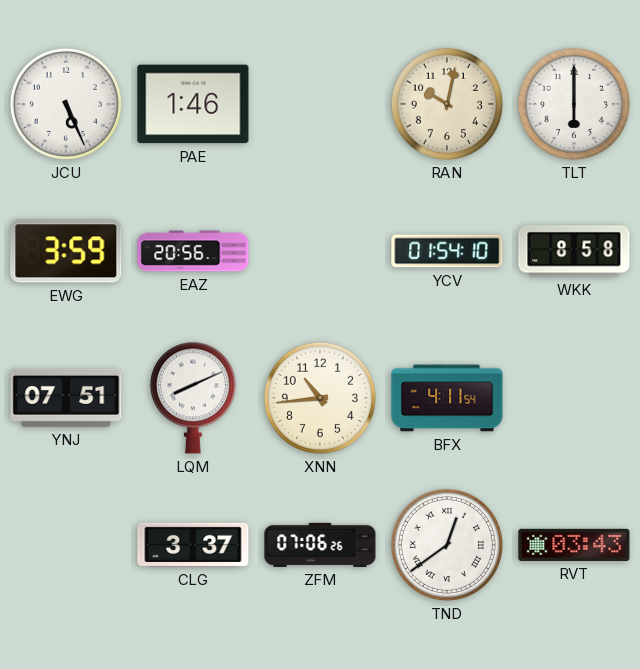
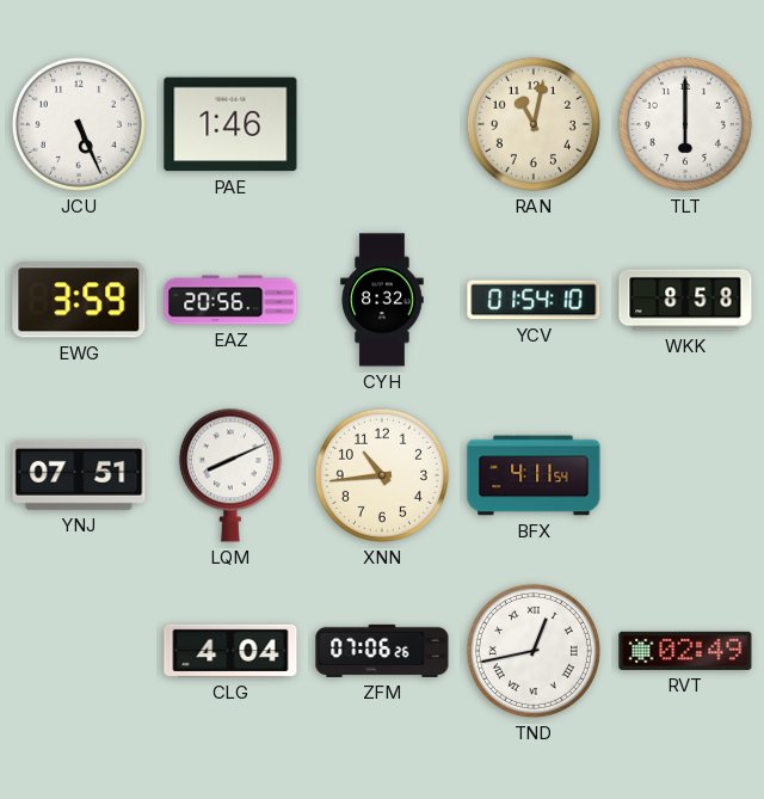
RAN: 10:02 -> 11:02 (534, 124)
CYH: none -> 8:32 (382, 300)
CLG: 3:37 -> 4:04 (230, 651)
TND: 12:39 -> 12:43 (534, 651)
RVT: 03:43 -> 02:49 (685, 651)
